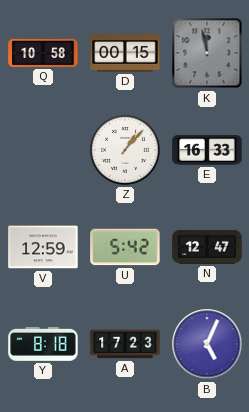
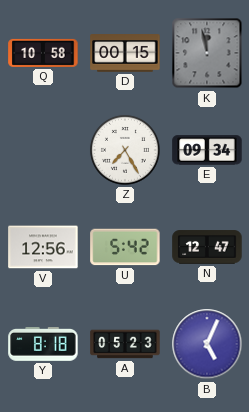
Z: 1:07 -> 7:25 (125, 150)
E: 16:33 -> 09:34 (207, 150)
V: 12:59 -> 12:56 (43, 247)
A: 17:23 -> 05:23 (125, 344)
